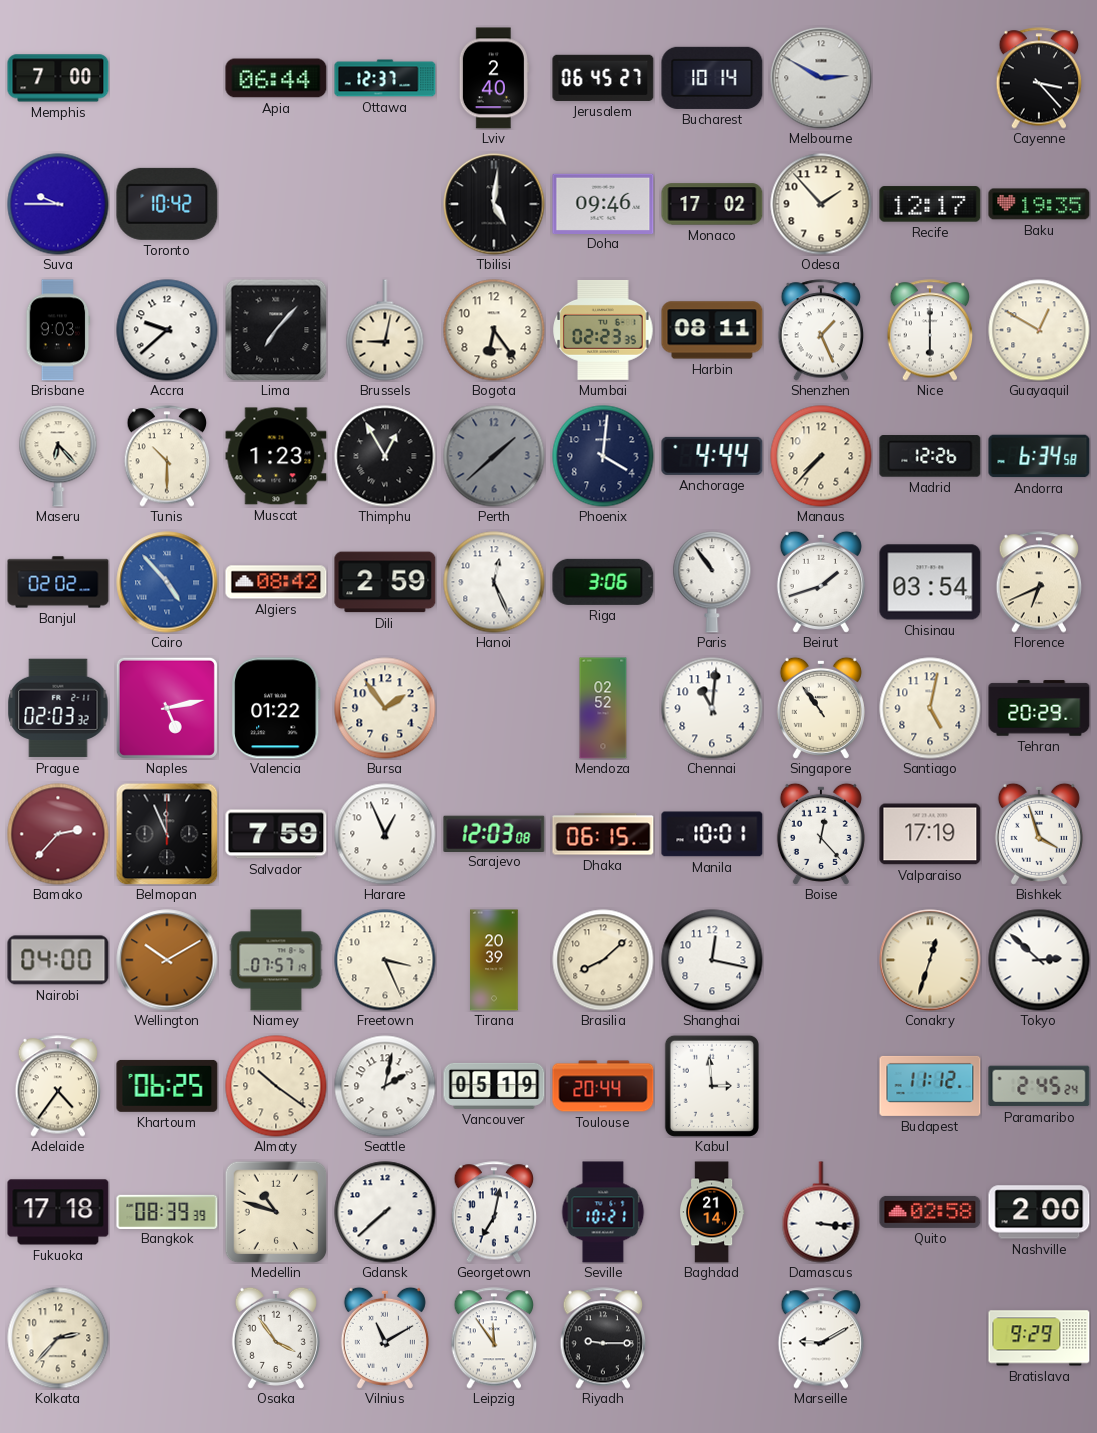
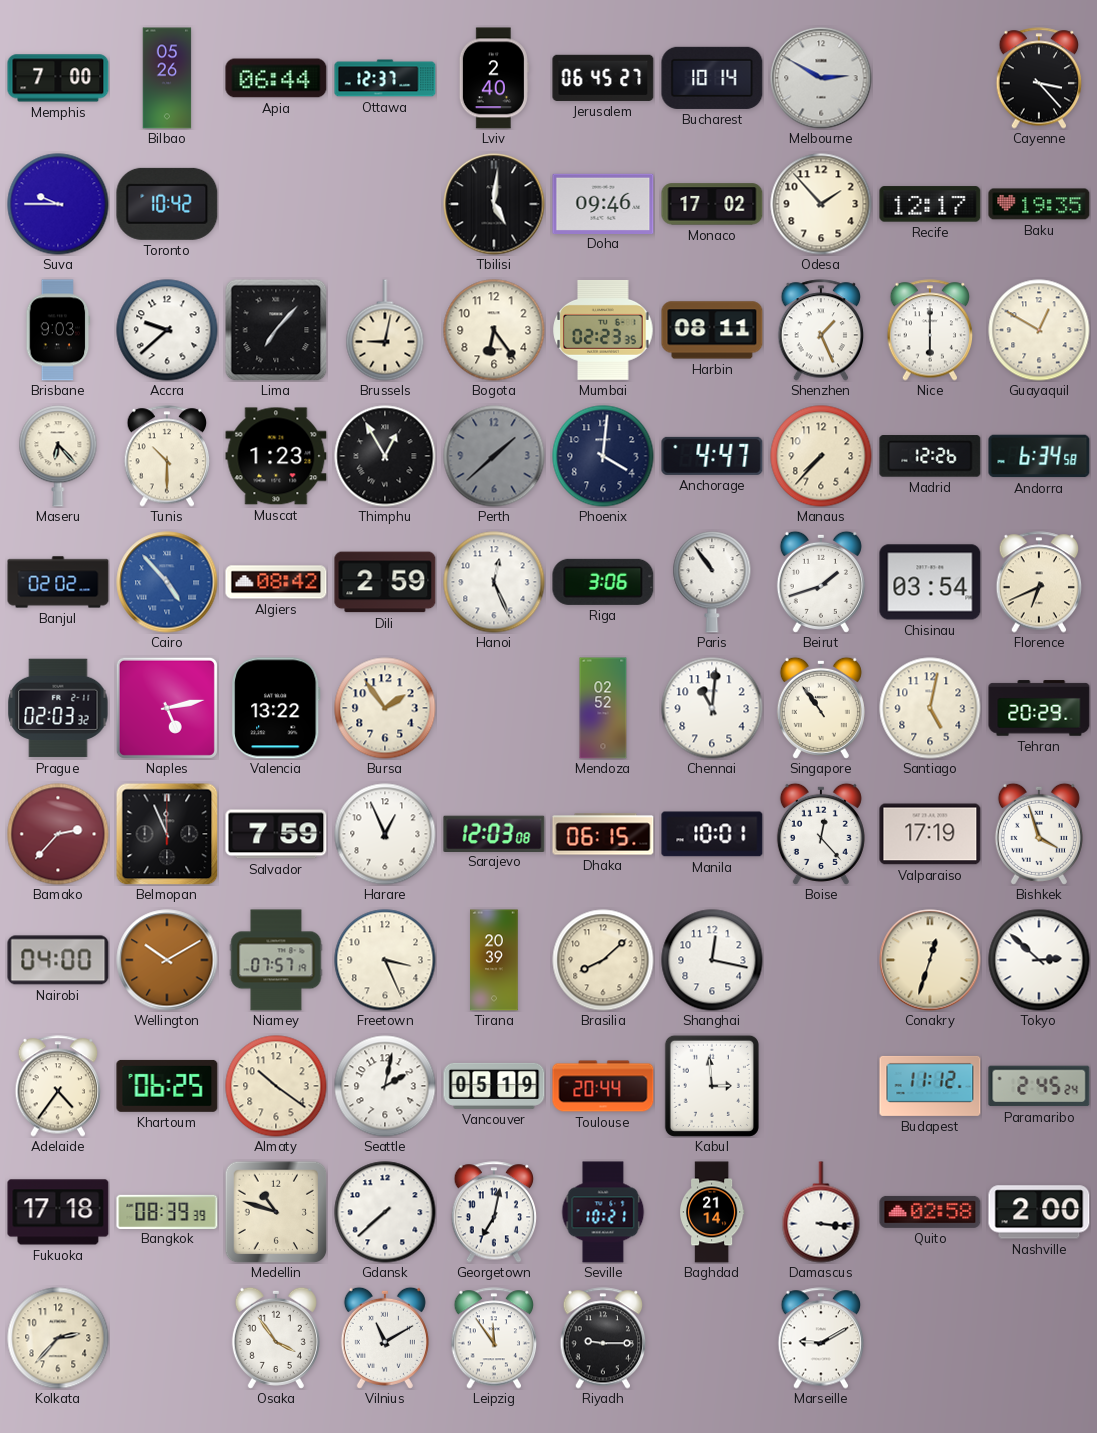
Bilbao: none -> 05:26 (167, 78)
Anchorage: 4:44 -> 4:47 (712, 456)
Valencia: 01:22 -> 13:22 (276, 708)
Bratislava: 9:29 -> none (1039, 1338)
